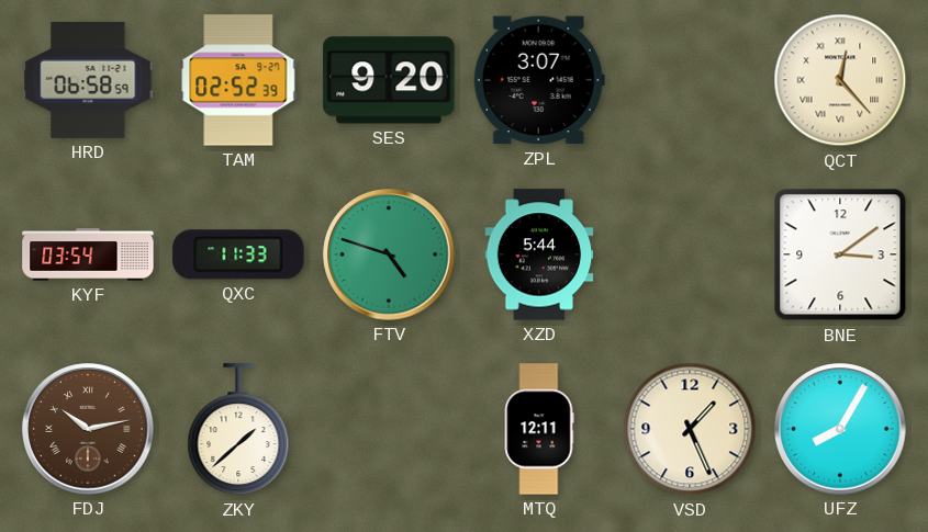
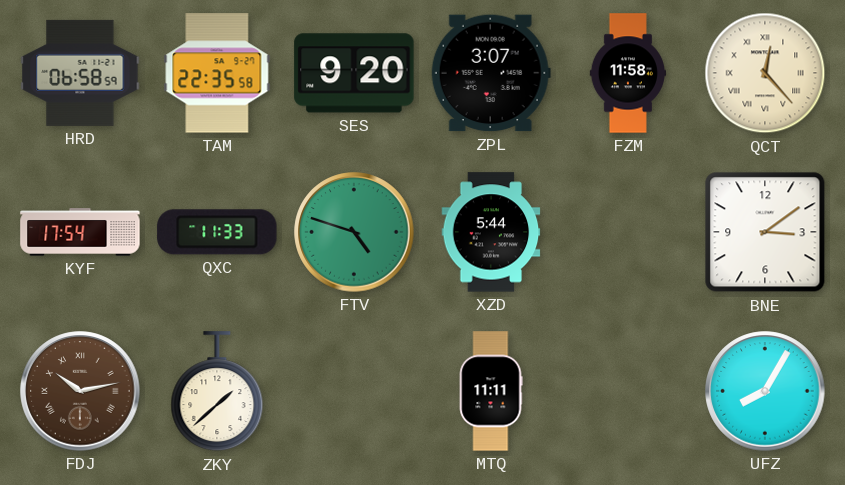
TAM: 02:52 -> 22:35 (217, 73)
FZM: none -> 11:58 (627, 73)
KYF: 03:54 -> 17:54 (80, 232)
MTQ: 12:11 -> 11:11 (491, 391)
VSD: 1:26 -> none (690, 429)
